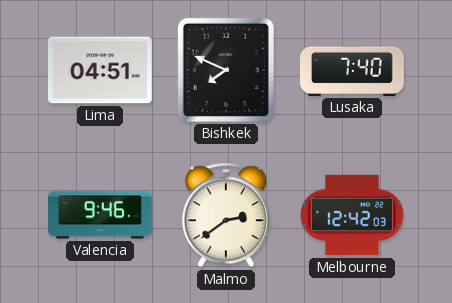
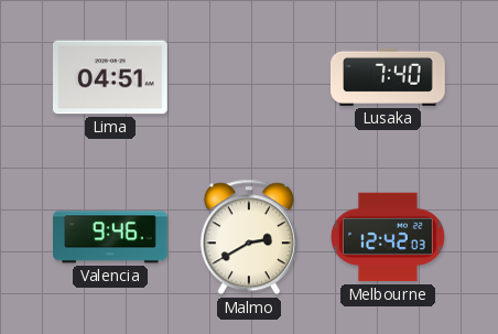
Bishkek: 7:49 -> none (226, 70)
Malmo: 2:39 -> 2:40 (249, 237)
